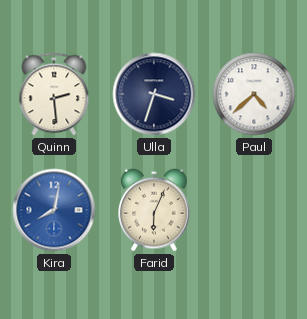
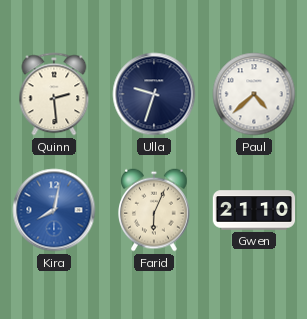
Ulla: 3:33 -> 9:33 (154, 94)
Gwen: none -> 21:10 (254, 210)
